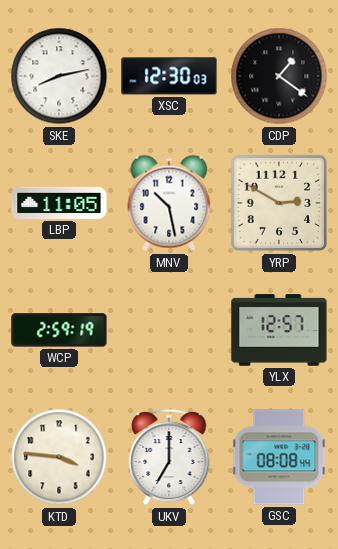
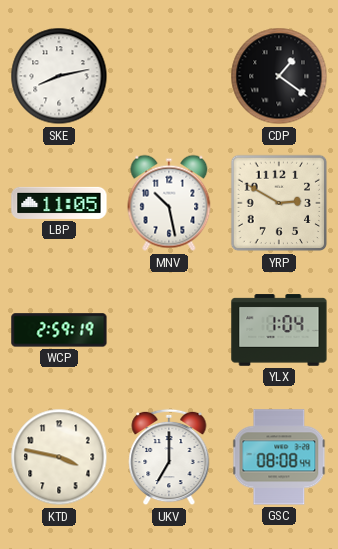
XSC: 12:30 -> none (169, 76)
YLX: 12:57 -> 1:04 (279, 330)
KTD: 3:46 -> 3:47 (59, 457)
